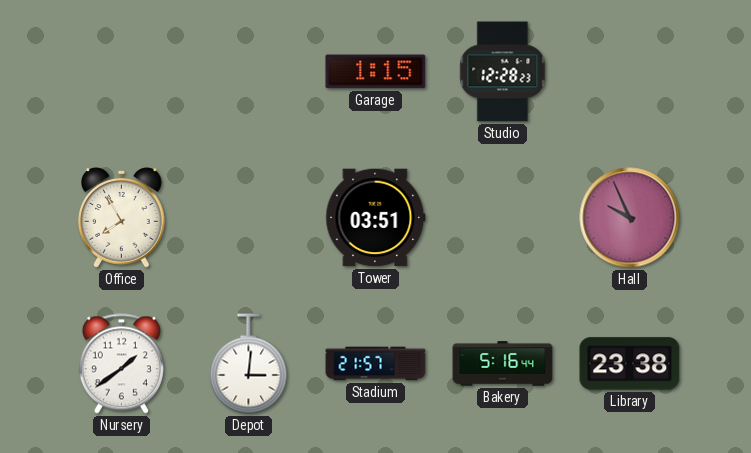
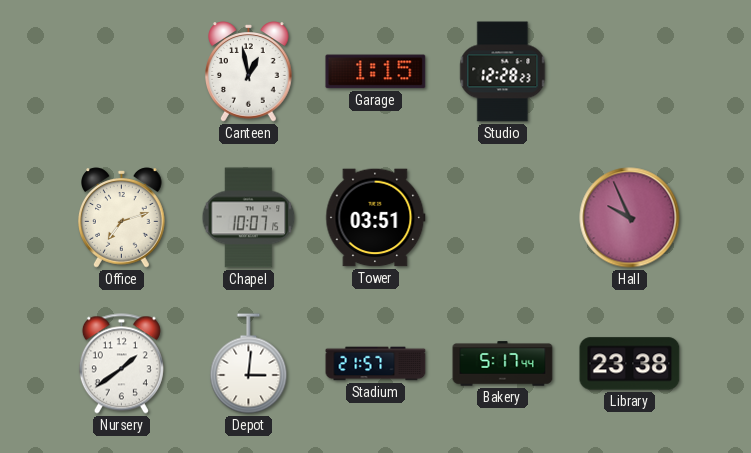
Canteen: none -> 12:58 (249, 72)
Office: 7:55 -> 7:12 (122, 218)
Chapel: none -> 10:07 (249, 218)
Bakery: 5:16 -> 5:17 (503, 364)
